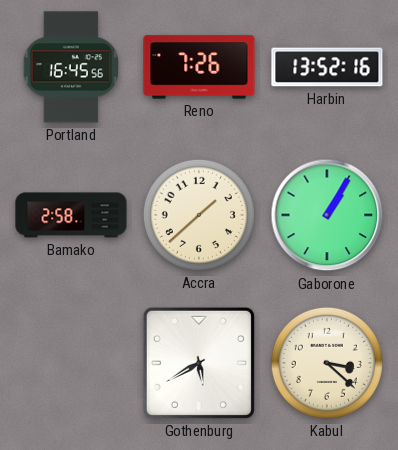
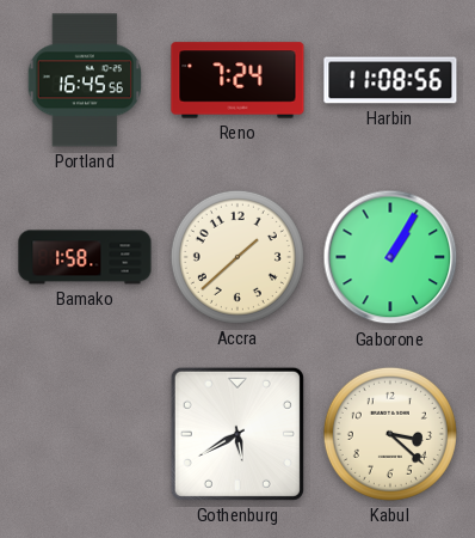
Reno: 7:26 -> 7:24 (237, 80)
Harbin: 13:52 -> 11:08 (390, 80)
Bamako: 2:58 -> 1:58 (85, 257)
